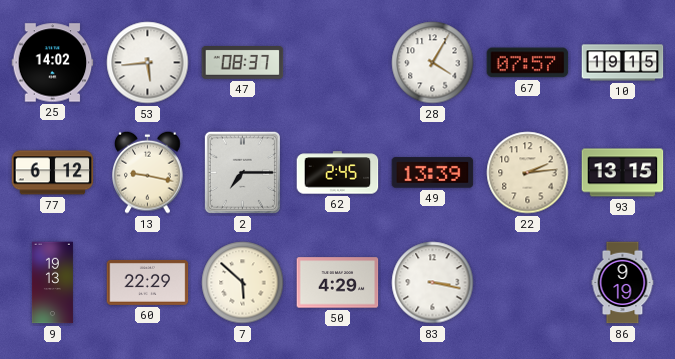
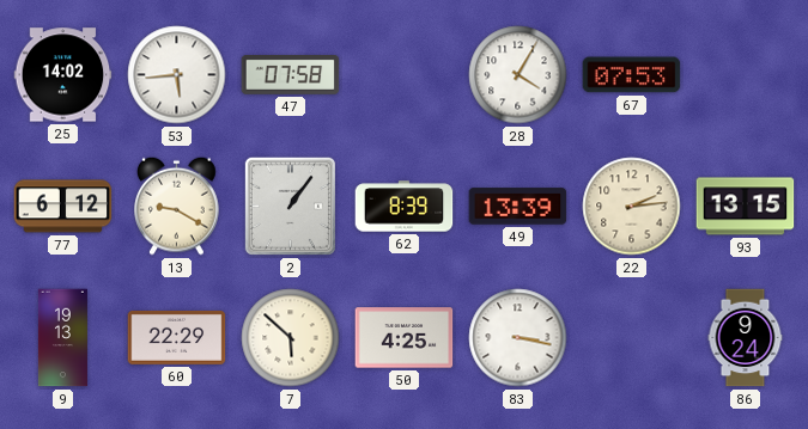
47: 08:37 -> 07:58 (291, 75)
67: 07:57 -> 07:53 (632, 75)
10: 19:15 -> none (623, 63)
13: 9:17 -> 9:20 (177, 206)
2: 7:15 -> 1:06 (290, 206)
62: 2:45 -> 8:39 (405, 207)
50: 4:29 -> 4:25 (405, 338)
86: 9:19 -> 9:24 (746, 338)
